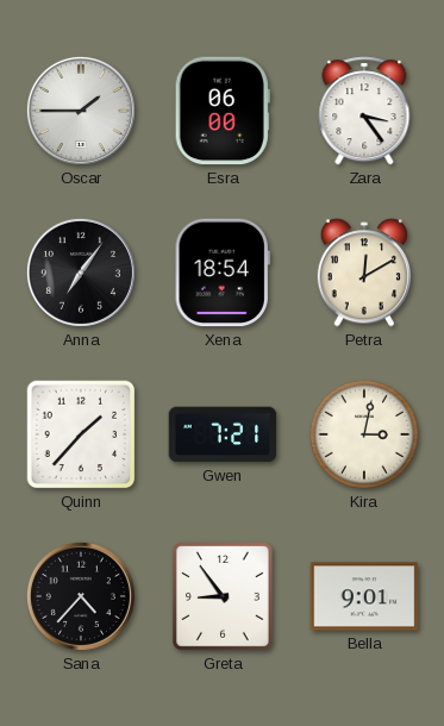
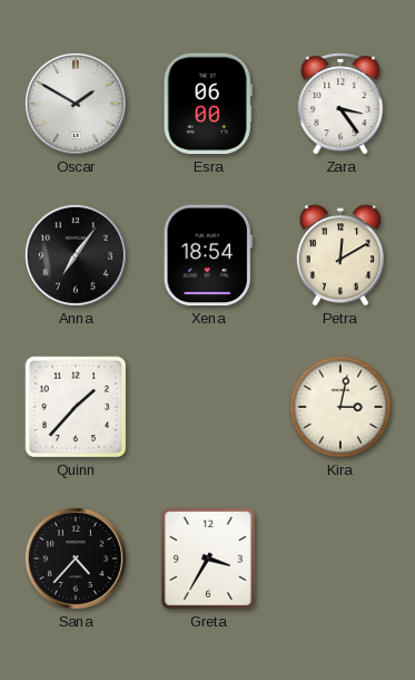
Oscar: 1:45 -> 1:50 (76, 104)
Gwen: 7:21 -> none (223, 434)
Greta: 8:54 -> 3:35 (208, 560)
Bella: 9:01 -> none (364, 596)
